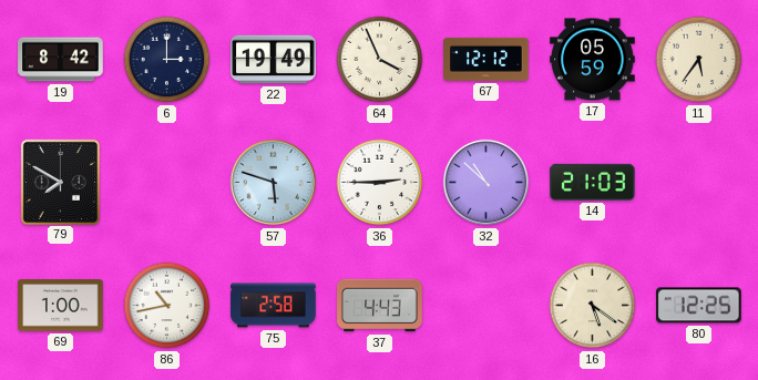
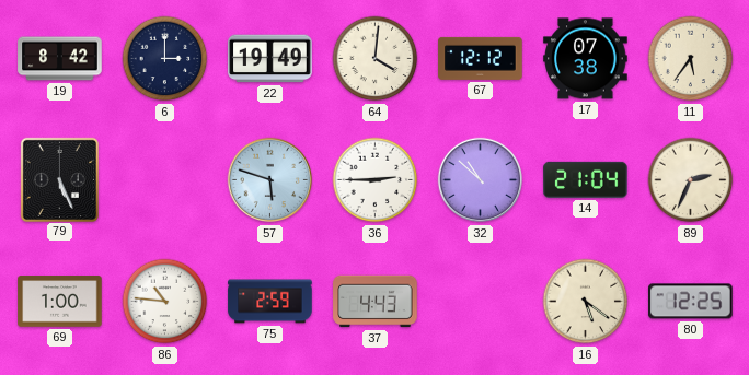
64: 3:56 -> 4:01 (376, 59)
17: 05:59 -> 07:38 (586, 59)
79: 7:50 -> 5:26 (59, 179)
14: 21:03 -> 21:04 (586, 179)
89: none -> 2:34 (691, 180)
86: 10:43 -> 10:46 (165, 302)
75: 2:58 -> 2:59 (270, 302)
